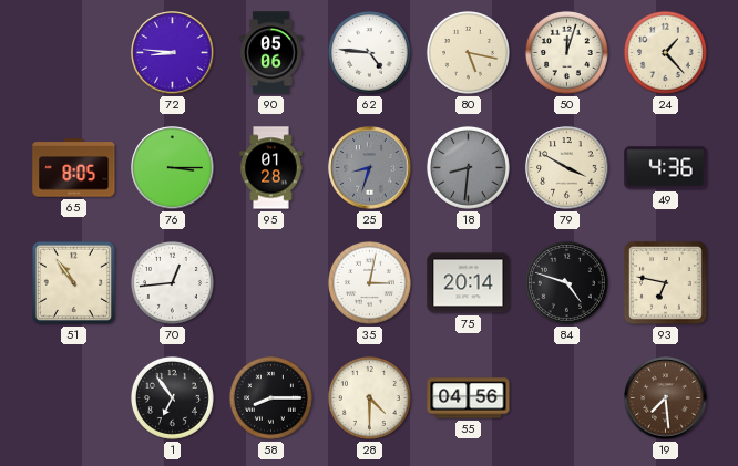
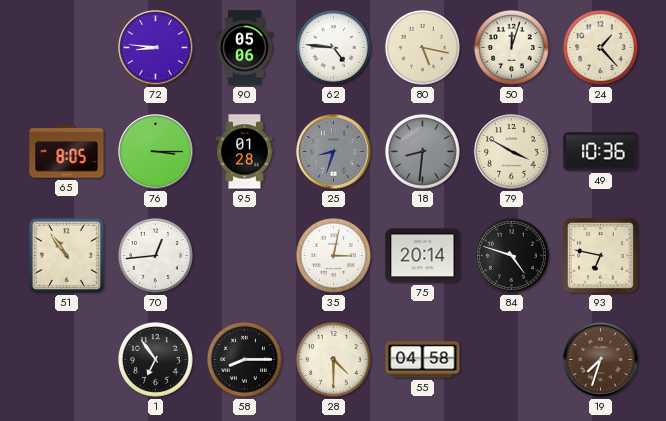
49: 4:36 -> 10:36 (601, 152)
55: 04:56 -> 04:58 (423, 360)
19: 7:29 -> 7:33 (601, 360)
